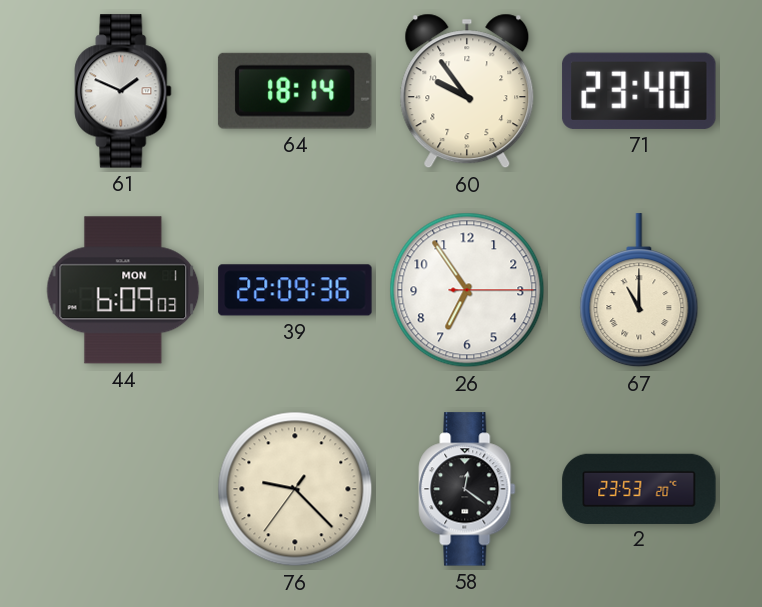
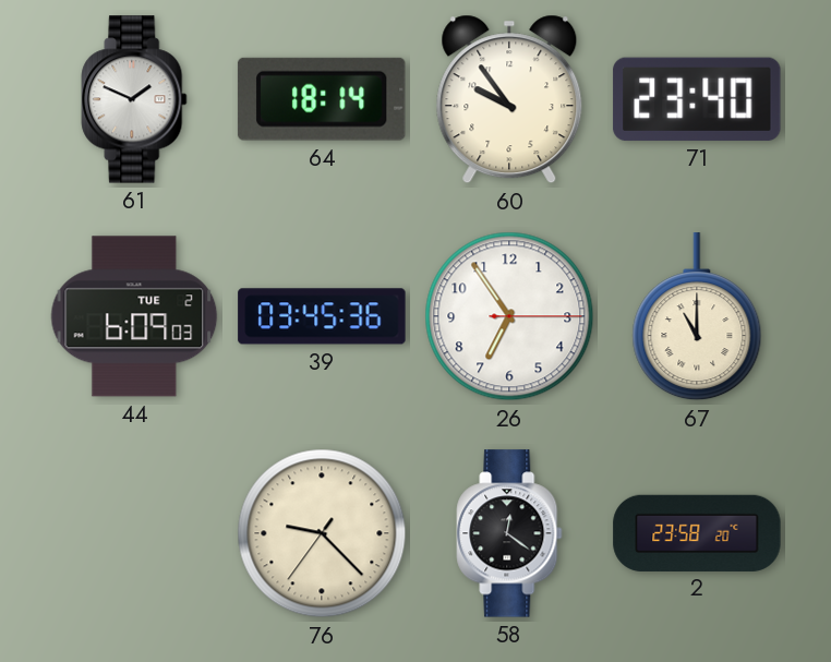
44 date: MON 1 -> TUE 2 (134, 316)
39: 22:09 -> 03:45 (322, 316)
2: 23:53 -> 23:58 (697, 532)
